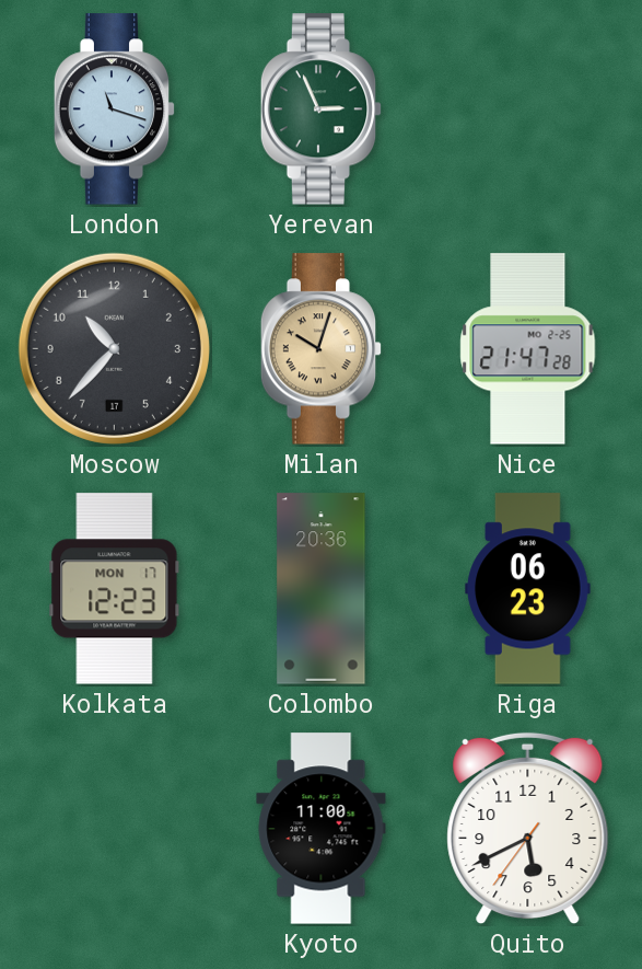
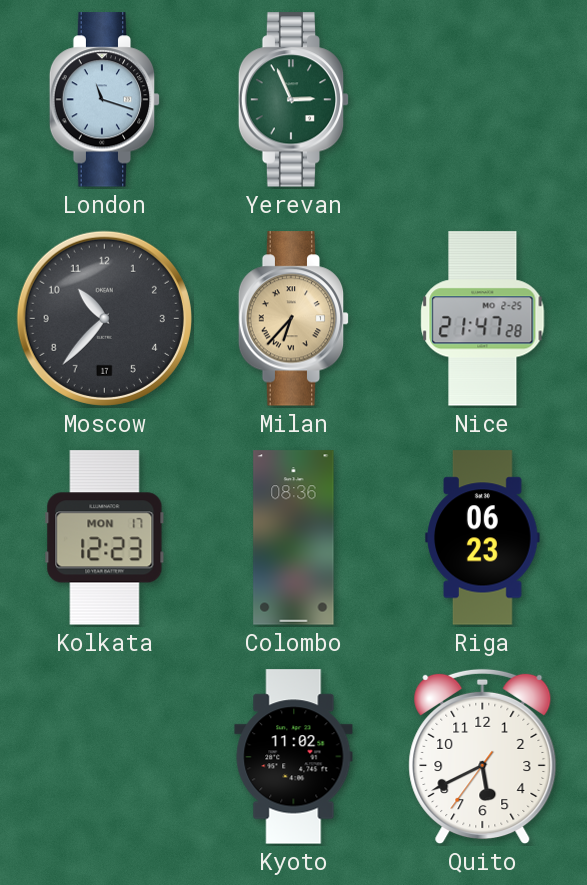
Milan: 10:03 -> 6:37 (294, 319)
Colombo: 20:36 -> 08:36 (294, 538)
Kyoto: 11:00 -> 11:02 (294, 757)
